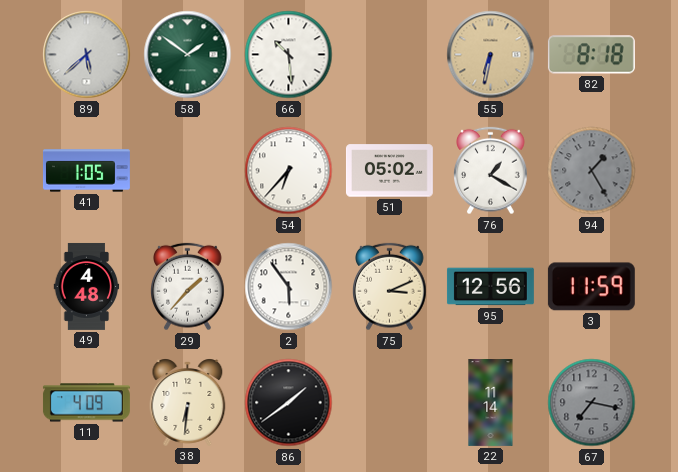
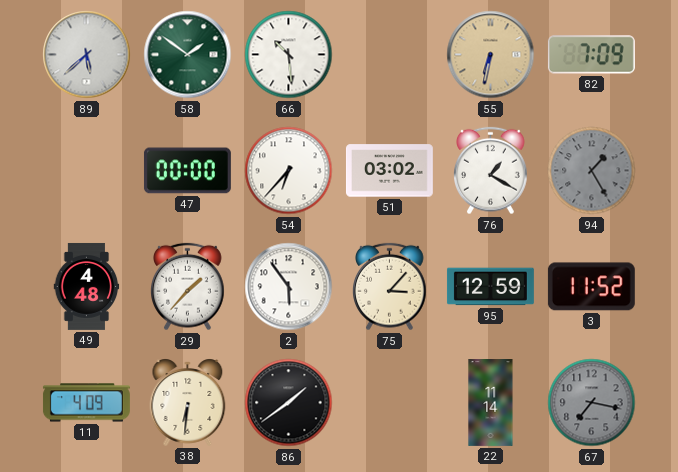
82: 8:18 -> 7:09 (591, 55)
41: 1:05 -> none (86, 171)
47: none -> 00:00 (187, 171)
51: 05:02 -> 03:02 (389, 171)
75: 3:11 -> 3:07 (390, 287)
95: 12:56 -> 12:59 (490, 287)
3: 11:59 -> 11:52 (591, 287)
